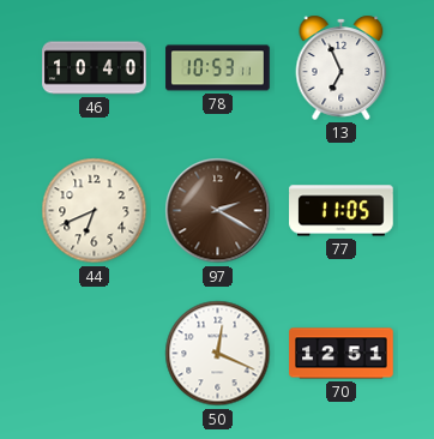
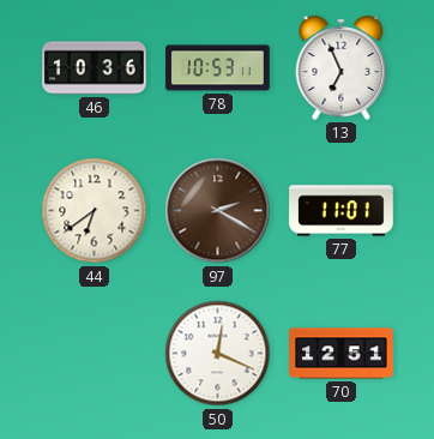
46: 10:40 -> 10:36 (95, 68)
44: 6:41 -> 6:39 (95, 211)
77: 11:05 -> 11:01 (342, 211)
